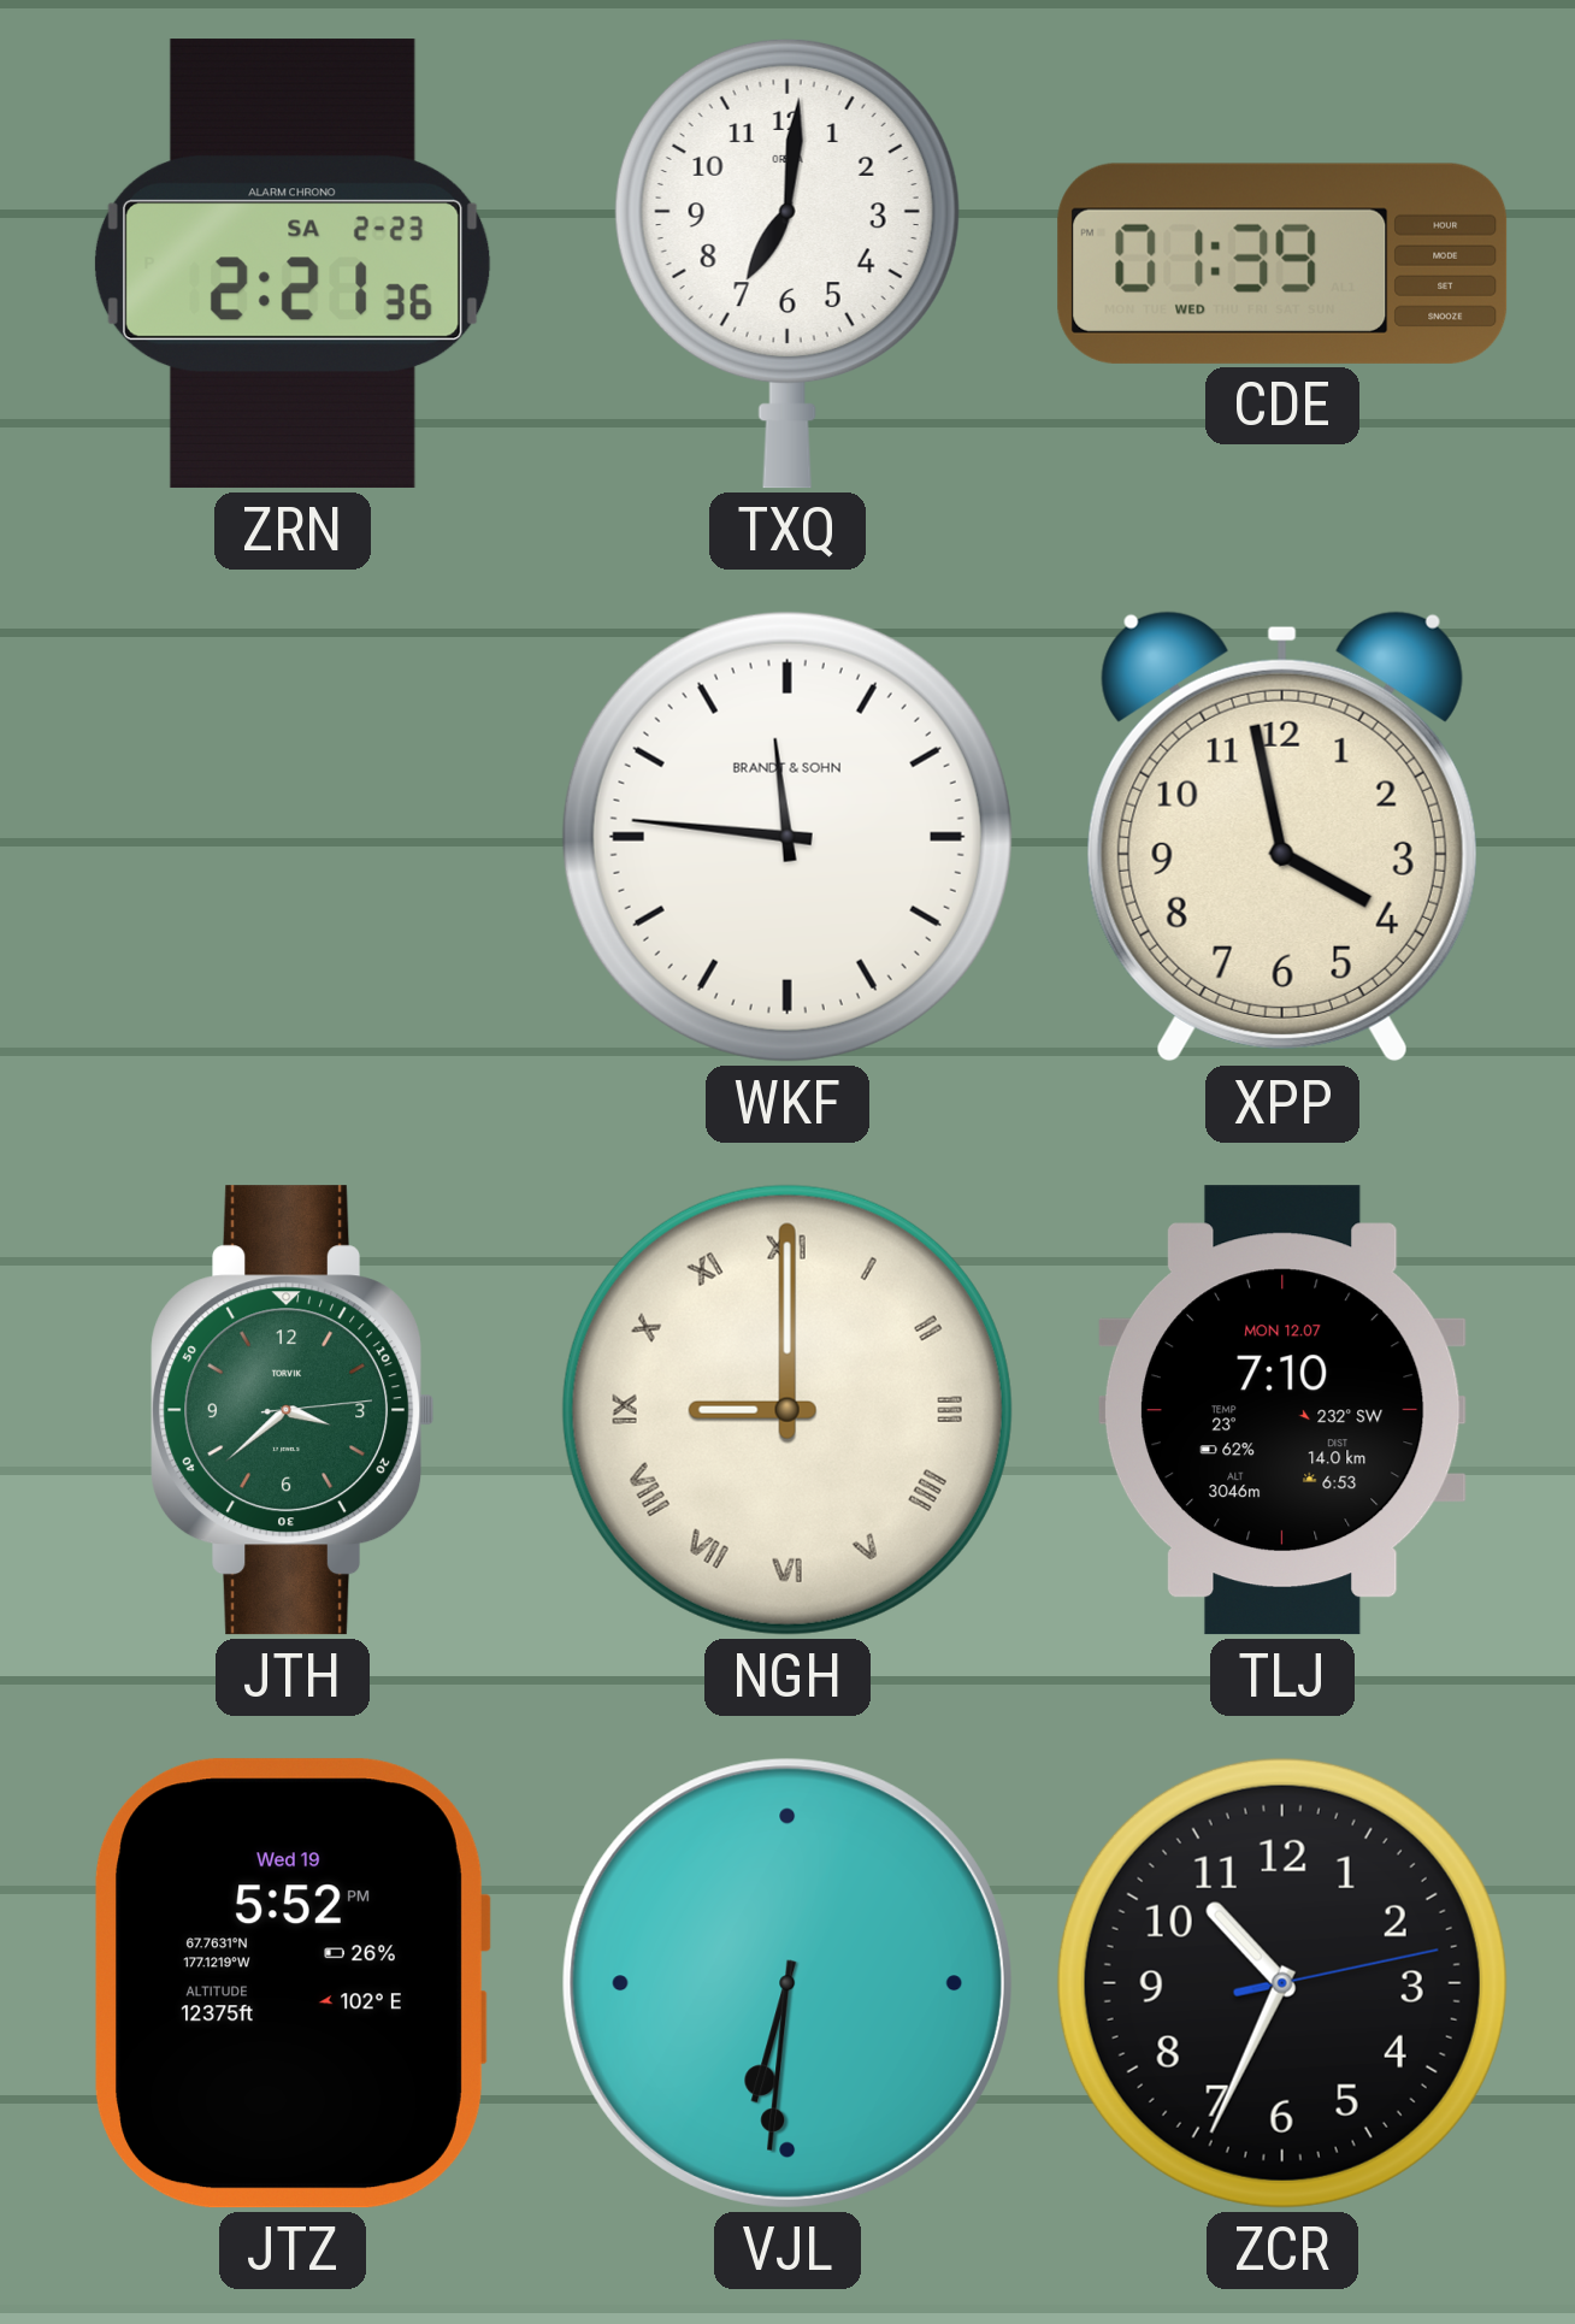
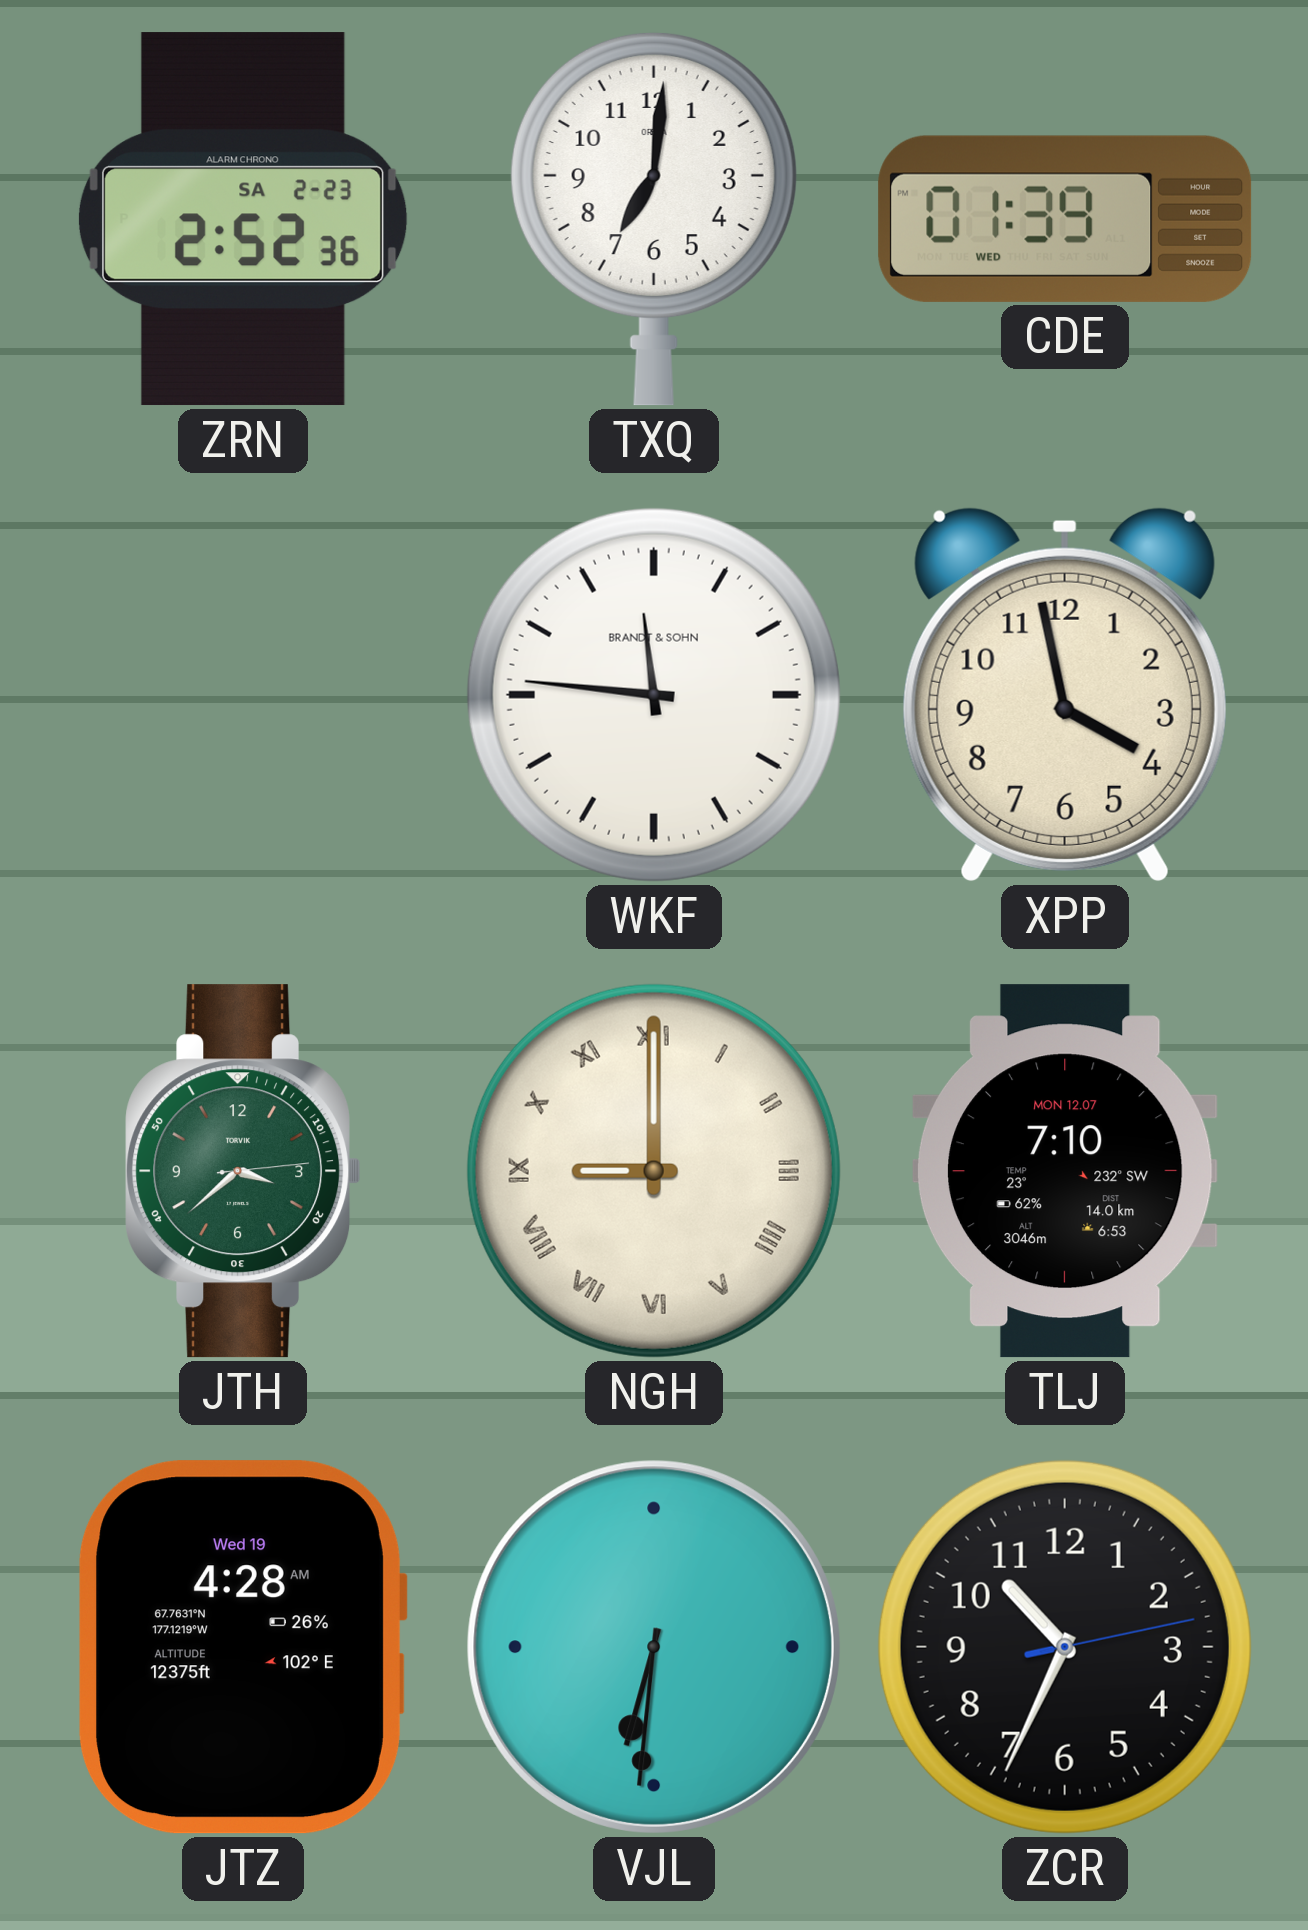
ZRN: 2:21 -> 2:52 (243, 219)
JTZ: 5:52 -> 4:28 (243, 1647)
